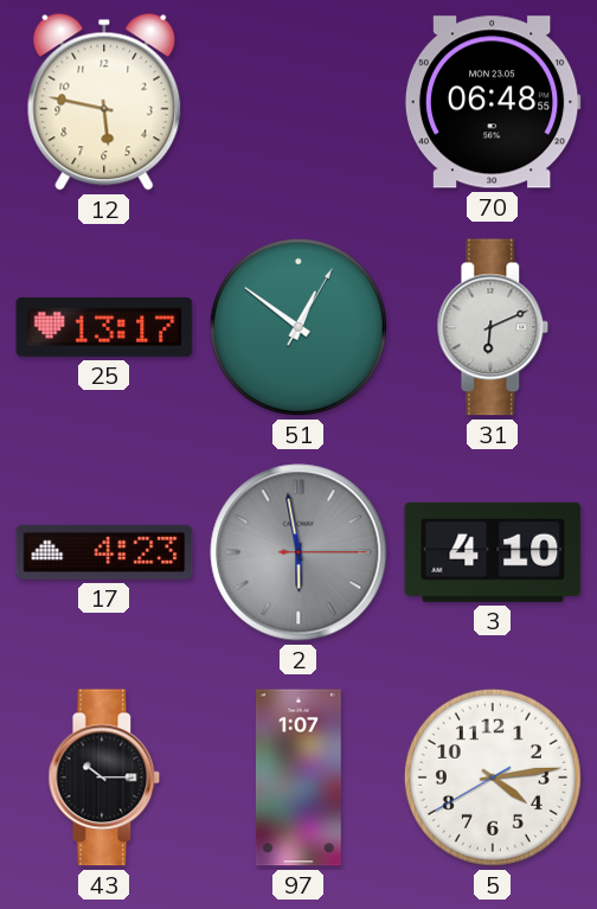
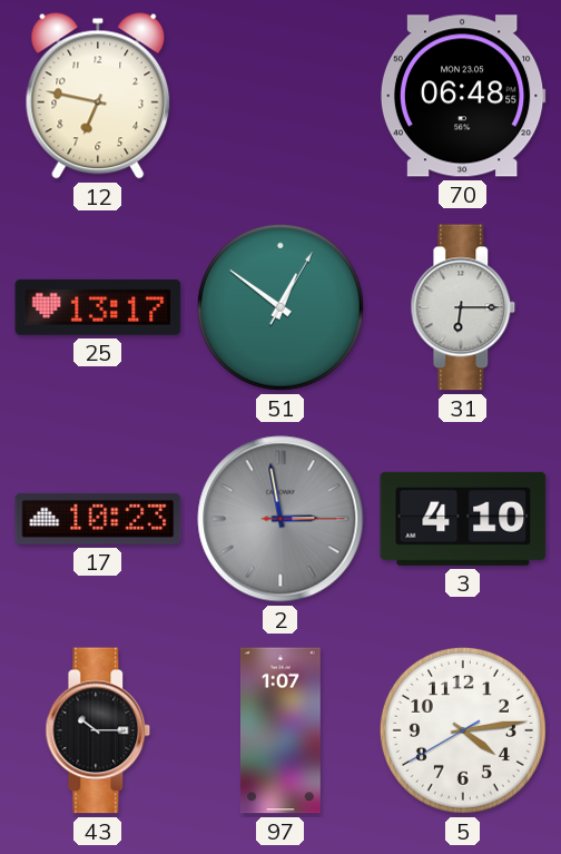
12: 5:47 -> 6:47 (98, 96)
31: 6:11 -> 6:15 (463, 307)
17: 4:23 -> 10:23 (98, 519)
2: 5:58 -> 2:58 (280, 519)
